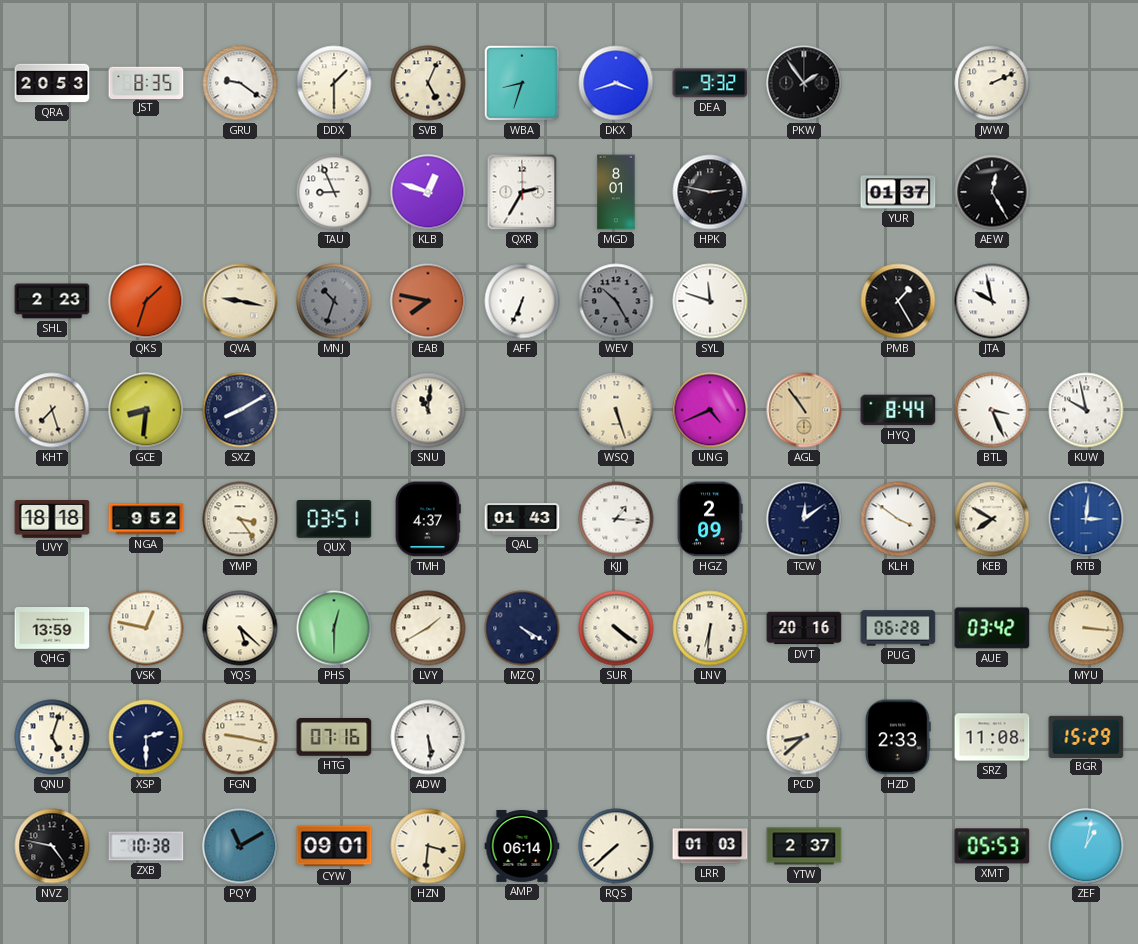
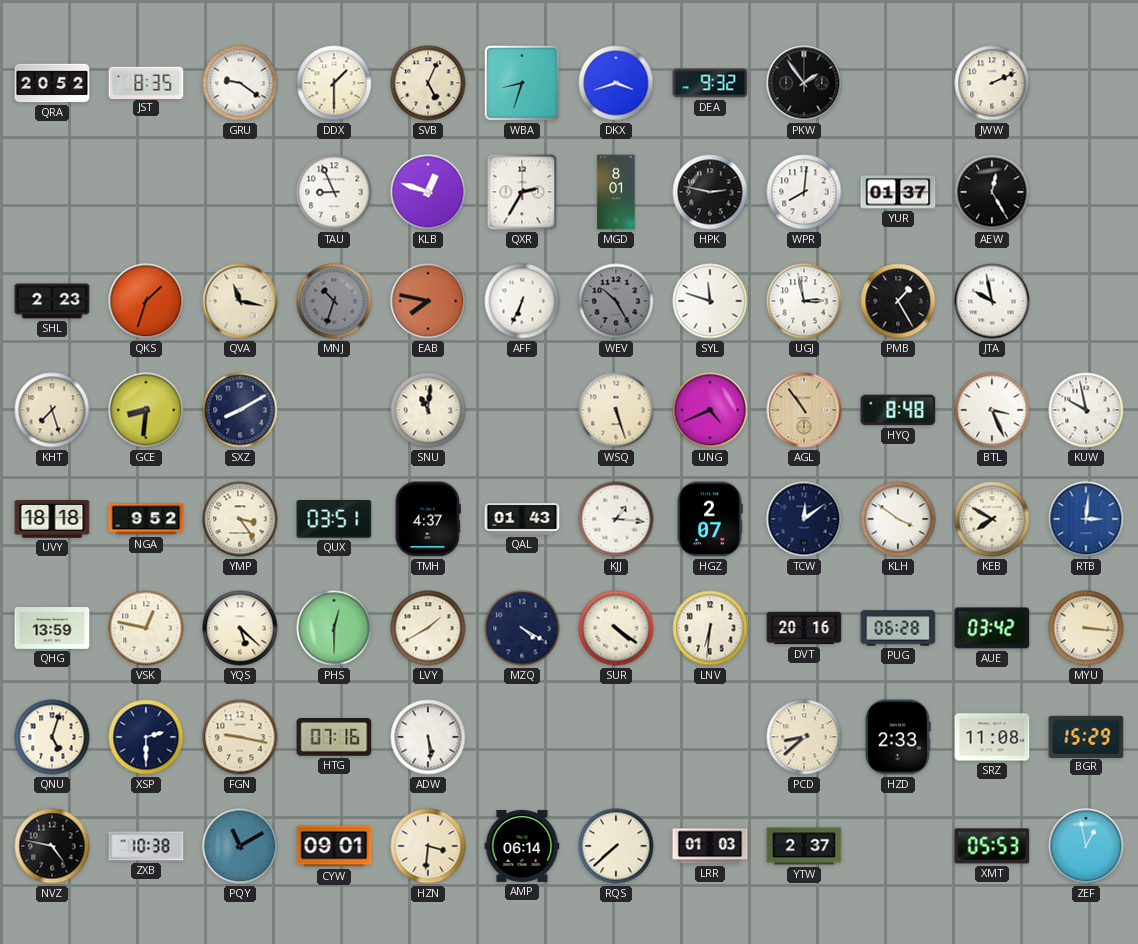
QRA: 20:53 -> 20:52 (52, 83)
WPR: none -> 8:01 (804, 192)
QVA: 9:17 -> 11:17 (240, 301)
UGJ: none -> 2:58 (804, 301)
HYQ: 8:44 -> 8:48 (898, 410)
HGZ: 2:09 -> 2:07 (710, 519)
ZEF: 1:02 -> 12:58 (1086, 846)
